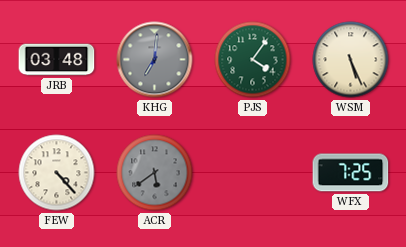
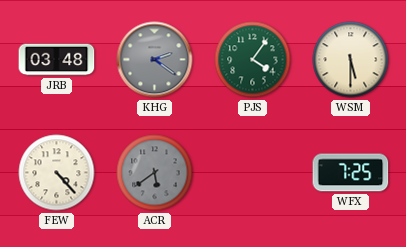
KHG: 7:01 -> 2:21 (155, 60)
WSM: 5:26 -> 5:30 (351, 60)
